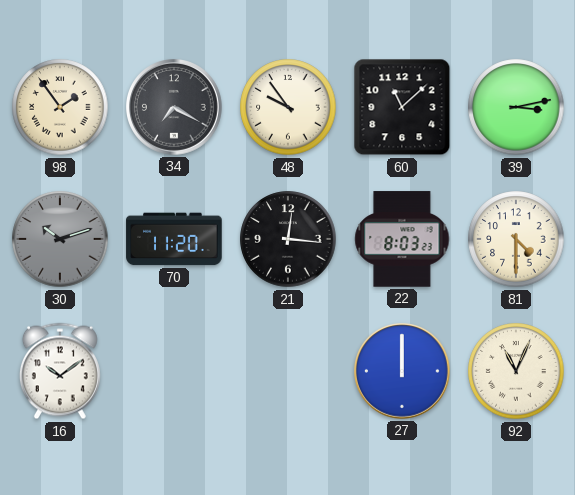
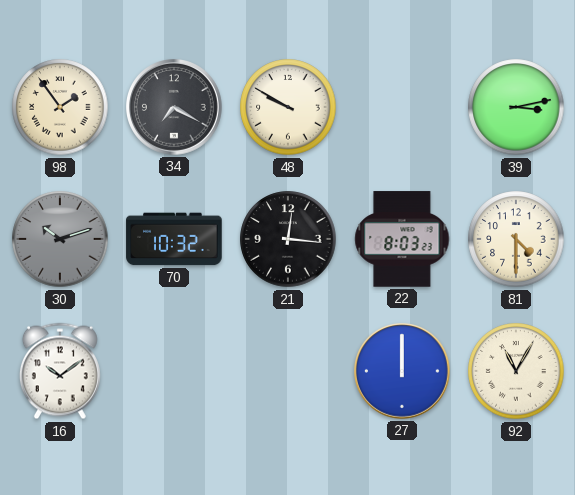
48: 9:54 -> 9:50 (288, 107)
60: 11:08 -> none (402, 107)
70: 11:20 -> 10:32 (174, 239)
92: 11:04 -> 11:05 (516, 371)
